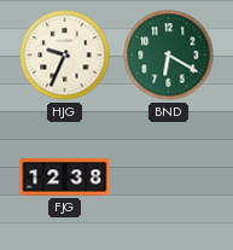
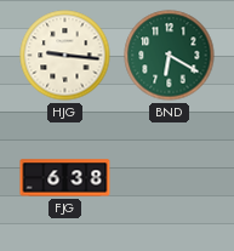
HJG: 9:34 -> 9:16 (65, 56)
FJG: 12:38 -> 6:38 (65, 178)
